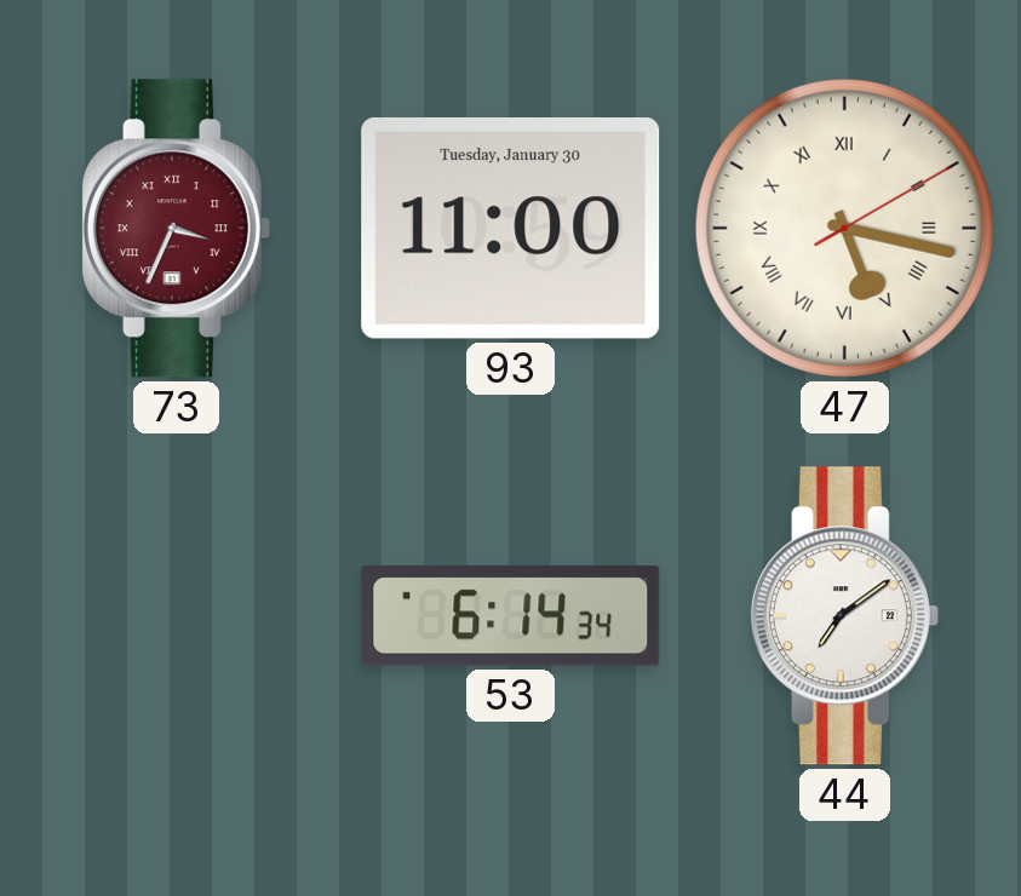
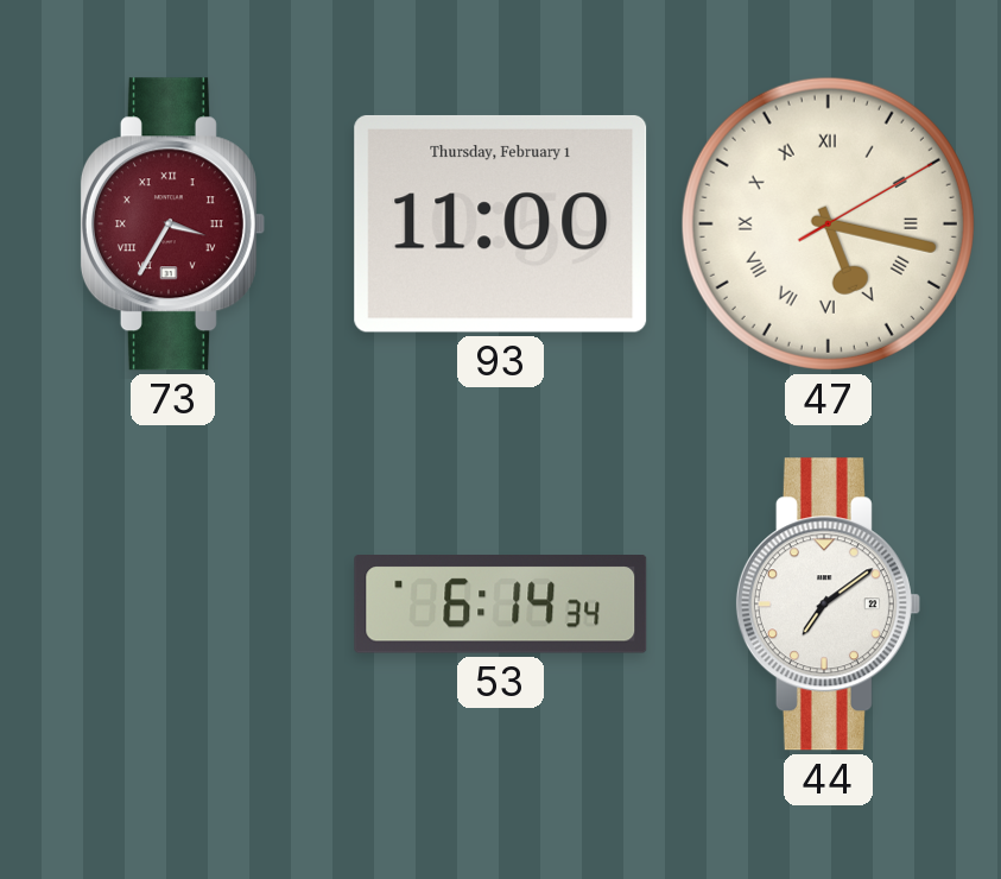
73: 3:34 -> 3:35 (172, 225)
93 date: Tuesday, January 30 -> Thursday, February 1 (501, 223)
